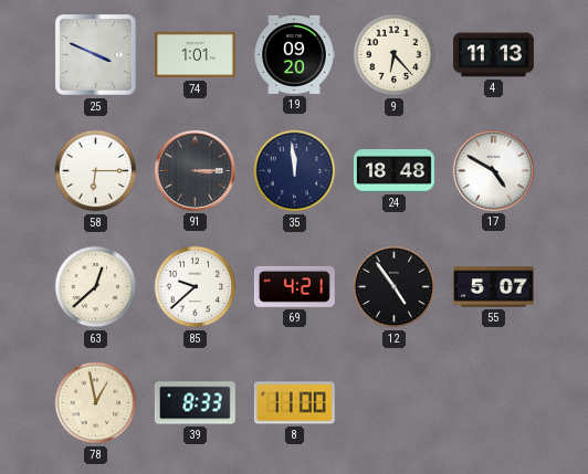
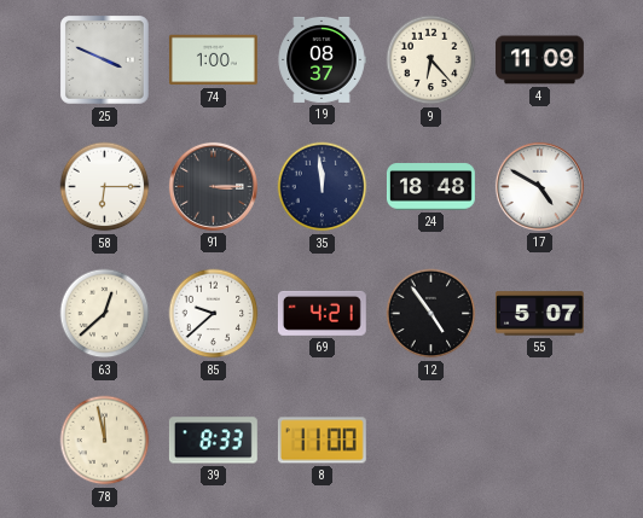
74: 1:01 -> 1:00 (213, 60)
19: 09:20 -> 08:37 (321, 59)
4: 11:13 -> 11:09 (540, 60)
78: 12:58 -> 11:58 (105, 441)
